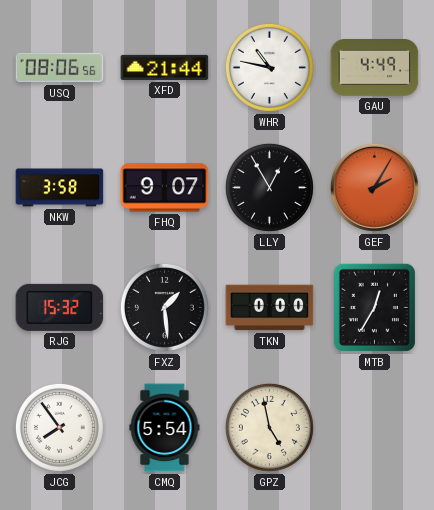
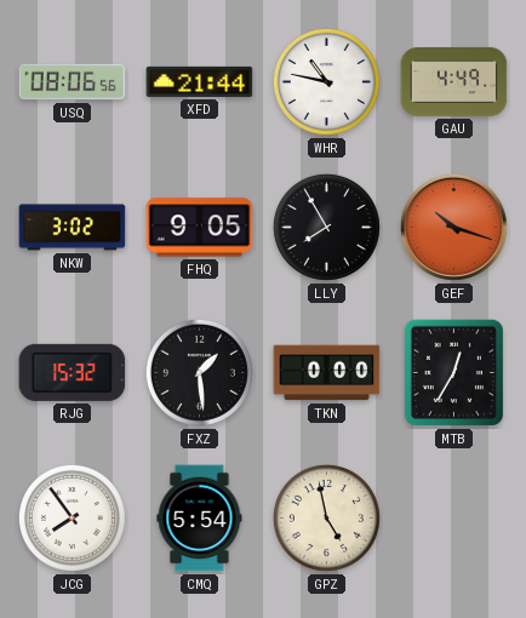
NKW: 3:58 -> 3:02 (73, 228)
FHQ: 9:07 -> 9:05 (200, 228)
LLY: 12:55 -> 7:55 (326, 227)
GEF: 2:05 -> 10:18 (453, 227)
